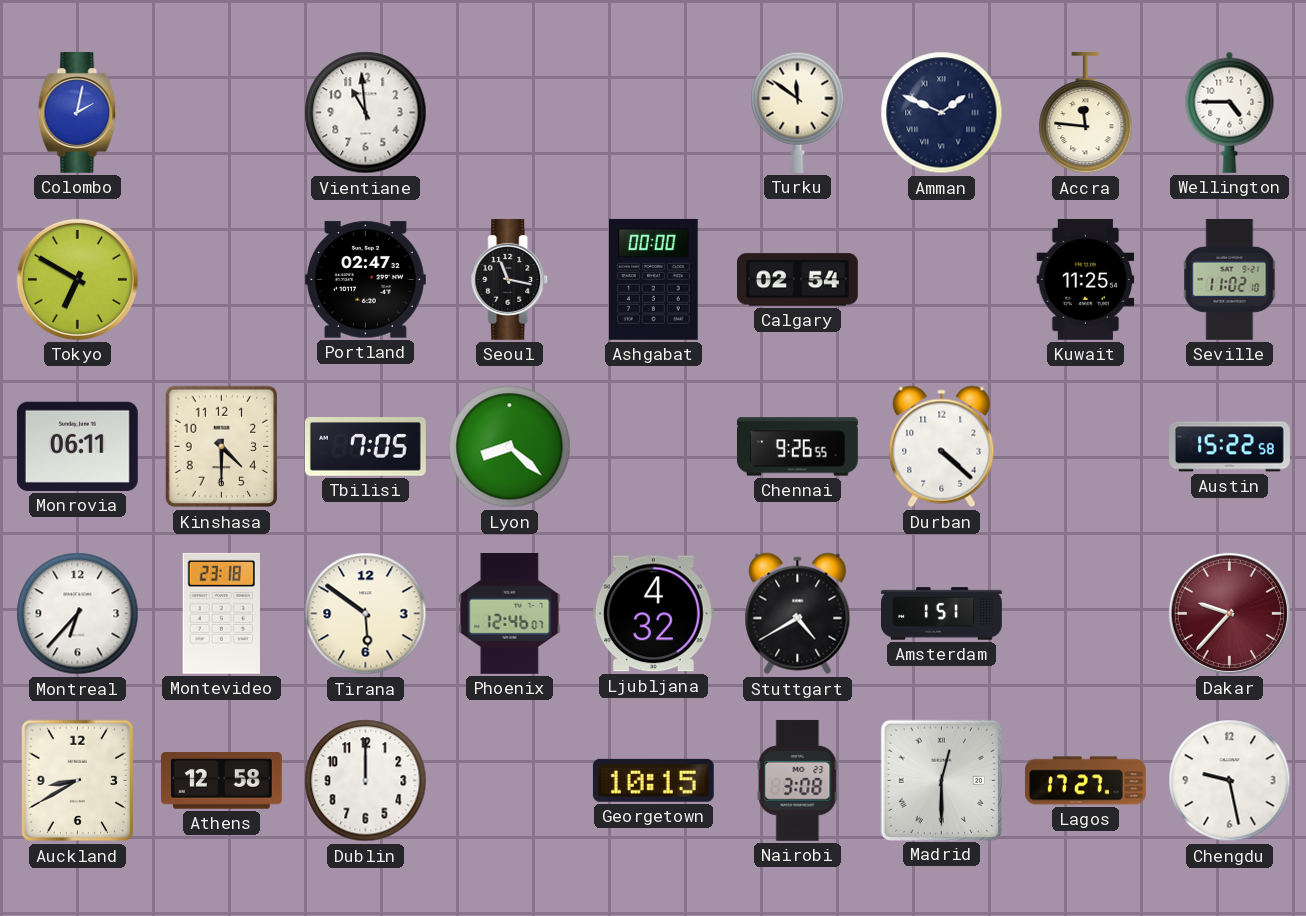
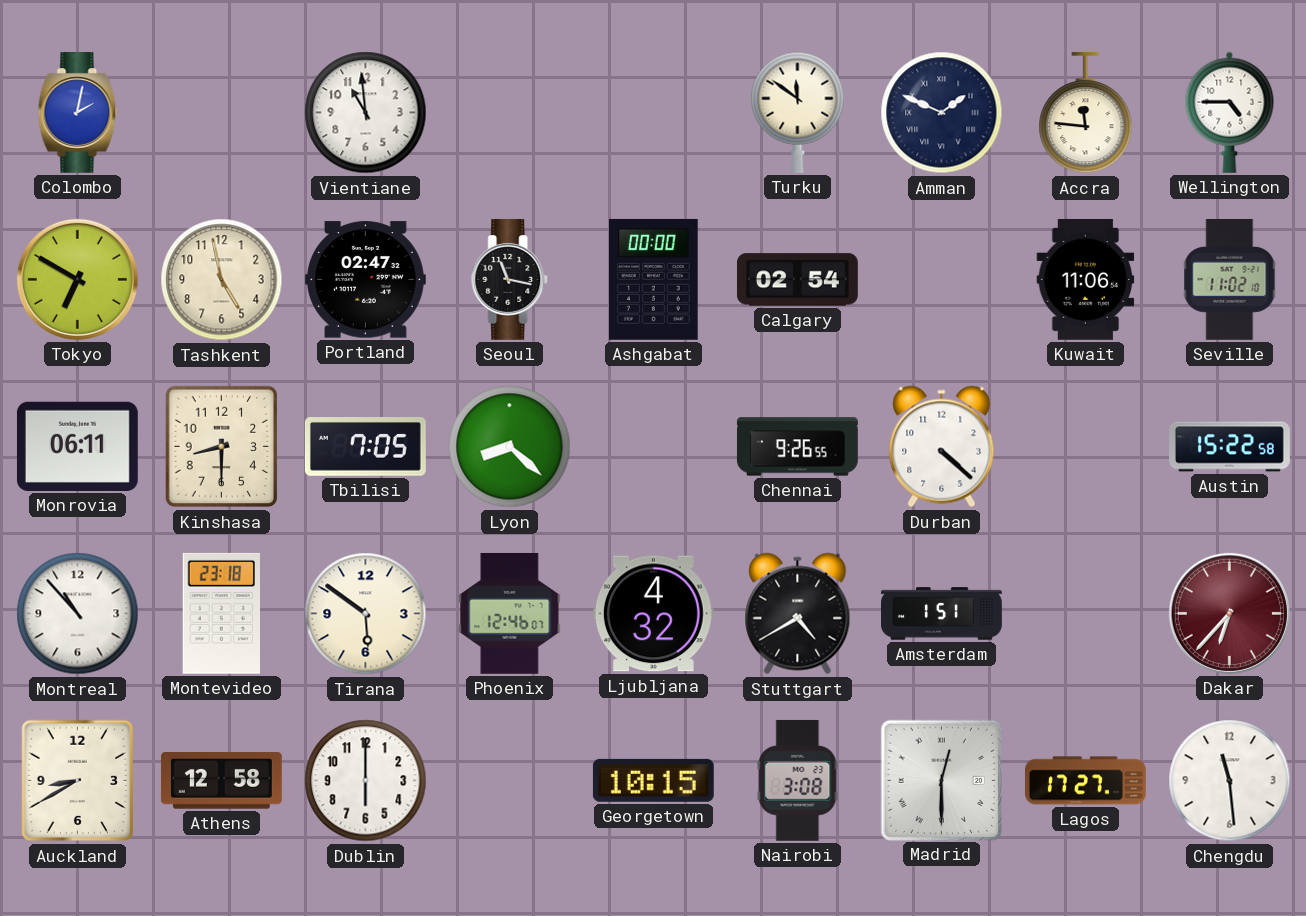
Tashkent: none -> 4:58 (222, 280)
Kuwait: 11:25 -> 11:06 (1086, 279)
Kinshasa: 4:30 -> 8:30 (222, 447)
Montreal: 6:37 -> 10:53 (78, 614)
Dakar: 9:37 -> 6:37 (1229, 613)
Dublin: 12:00 -> 6:00 (366, 781)
Chengdu: 9:28 -> 11:29 (1230, 781)
